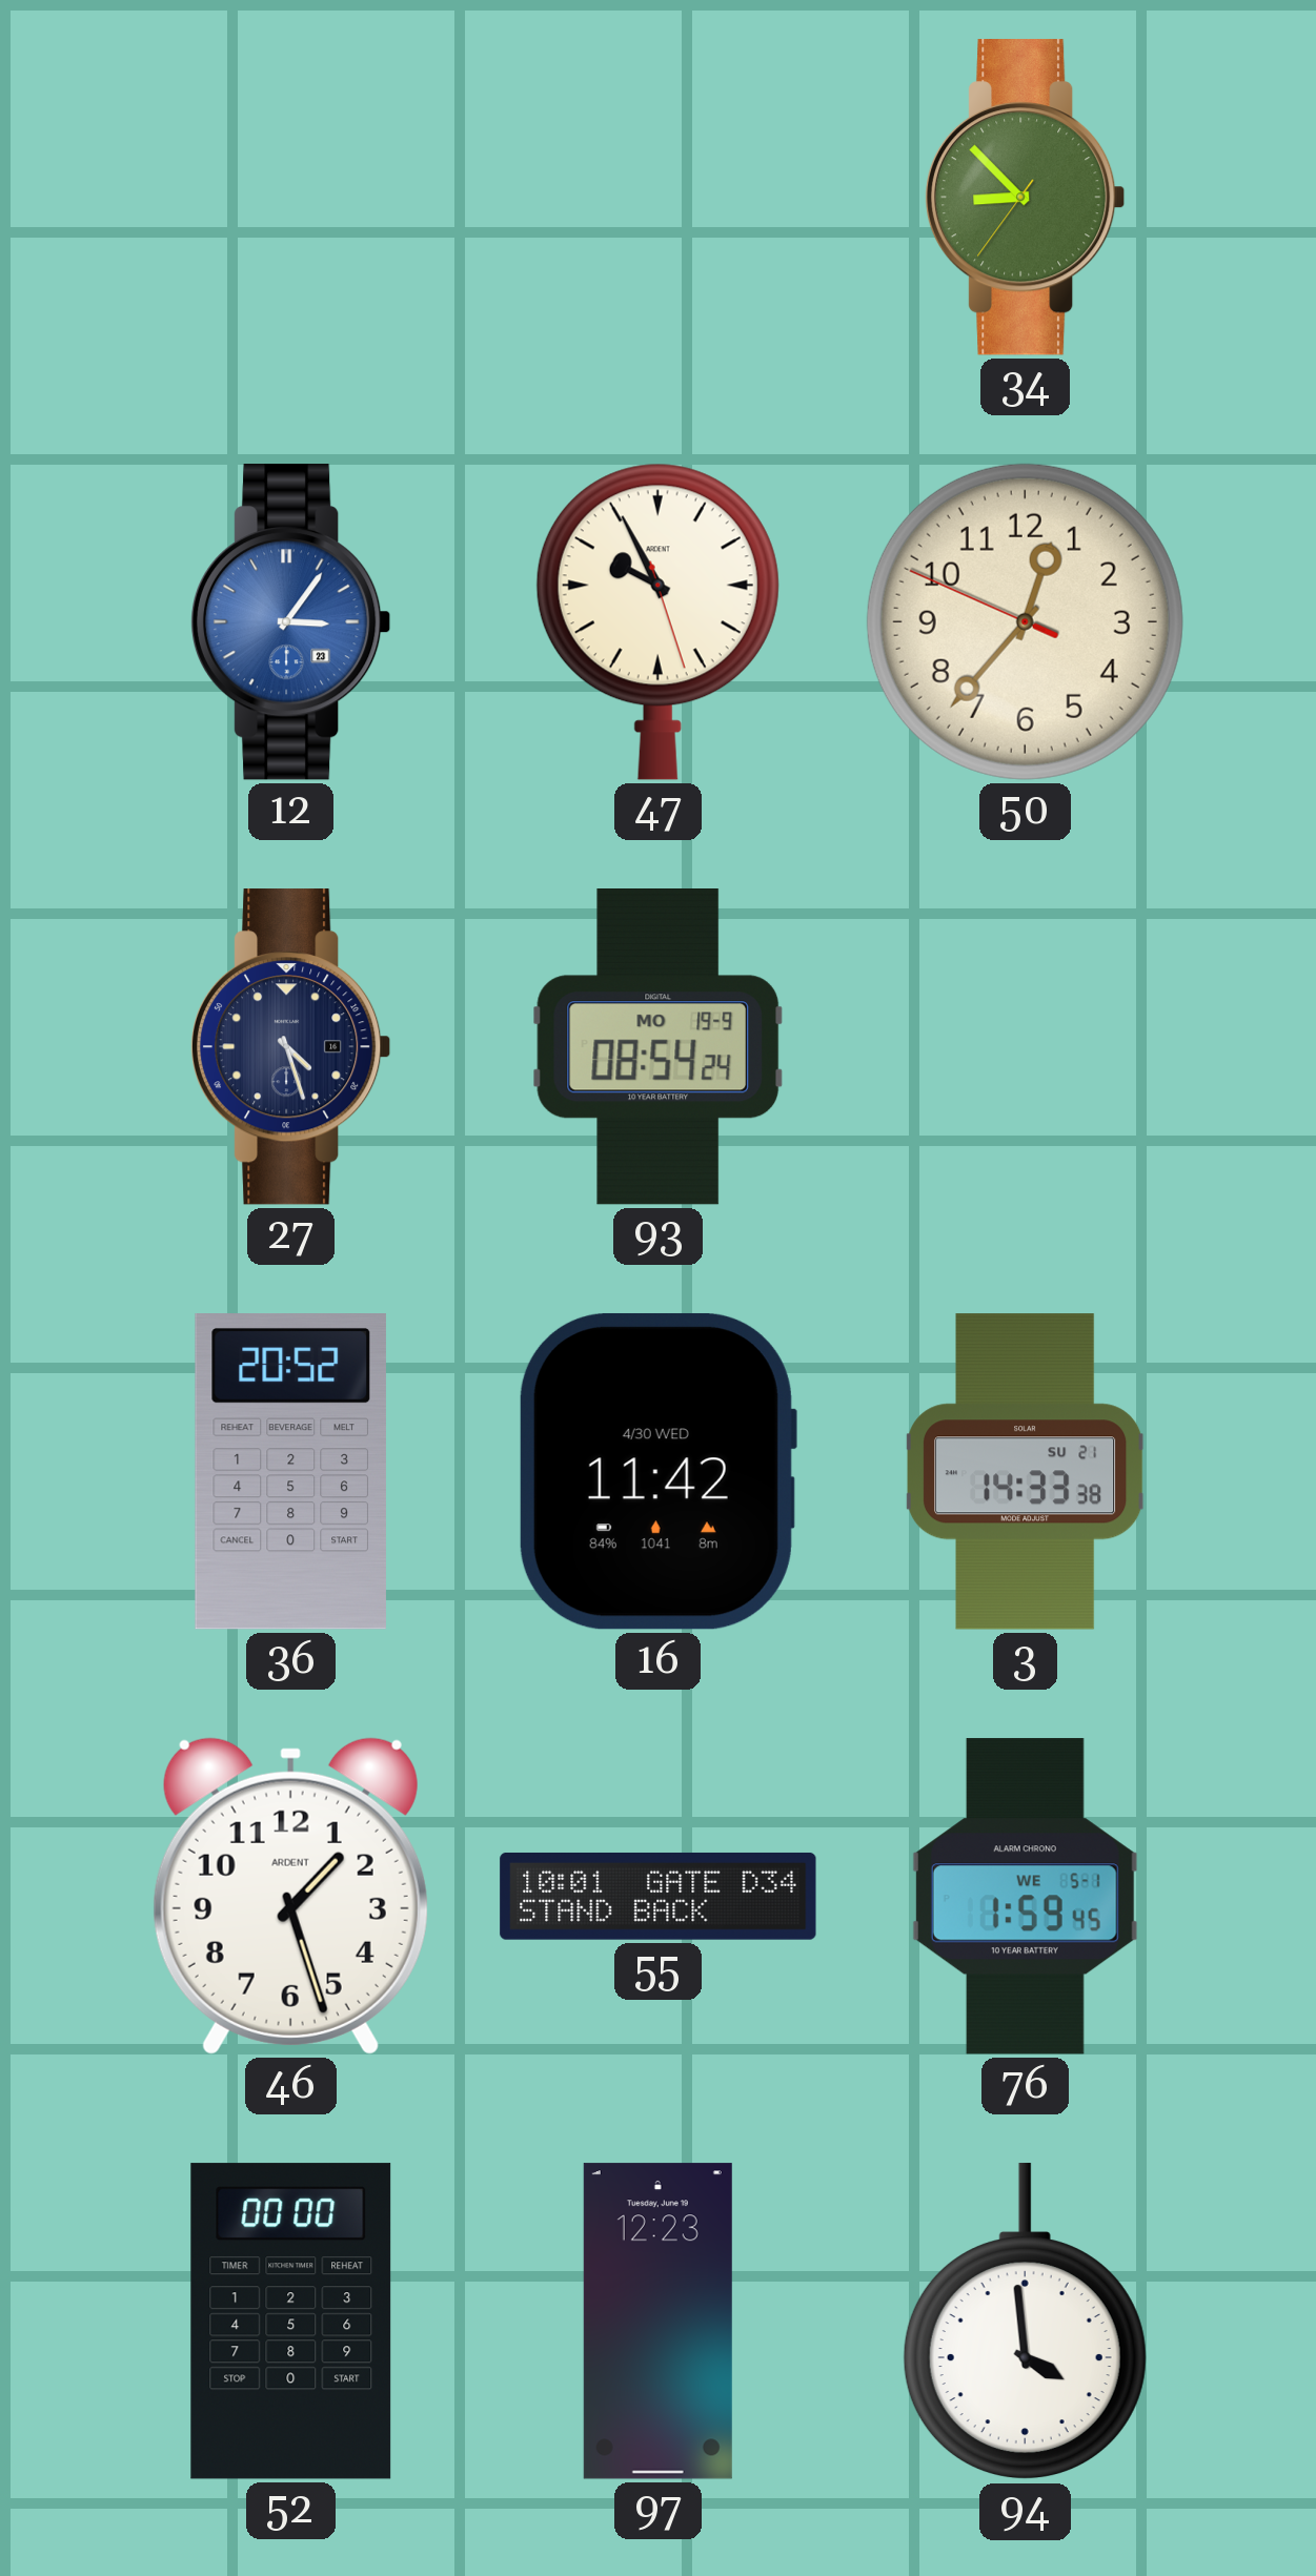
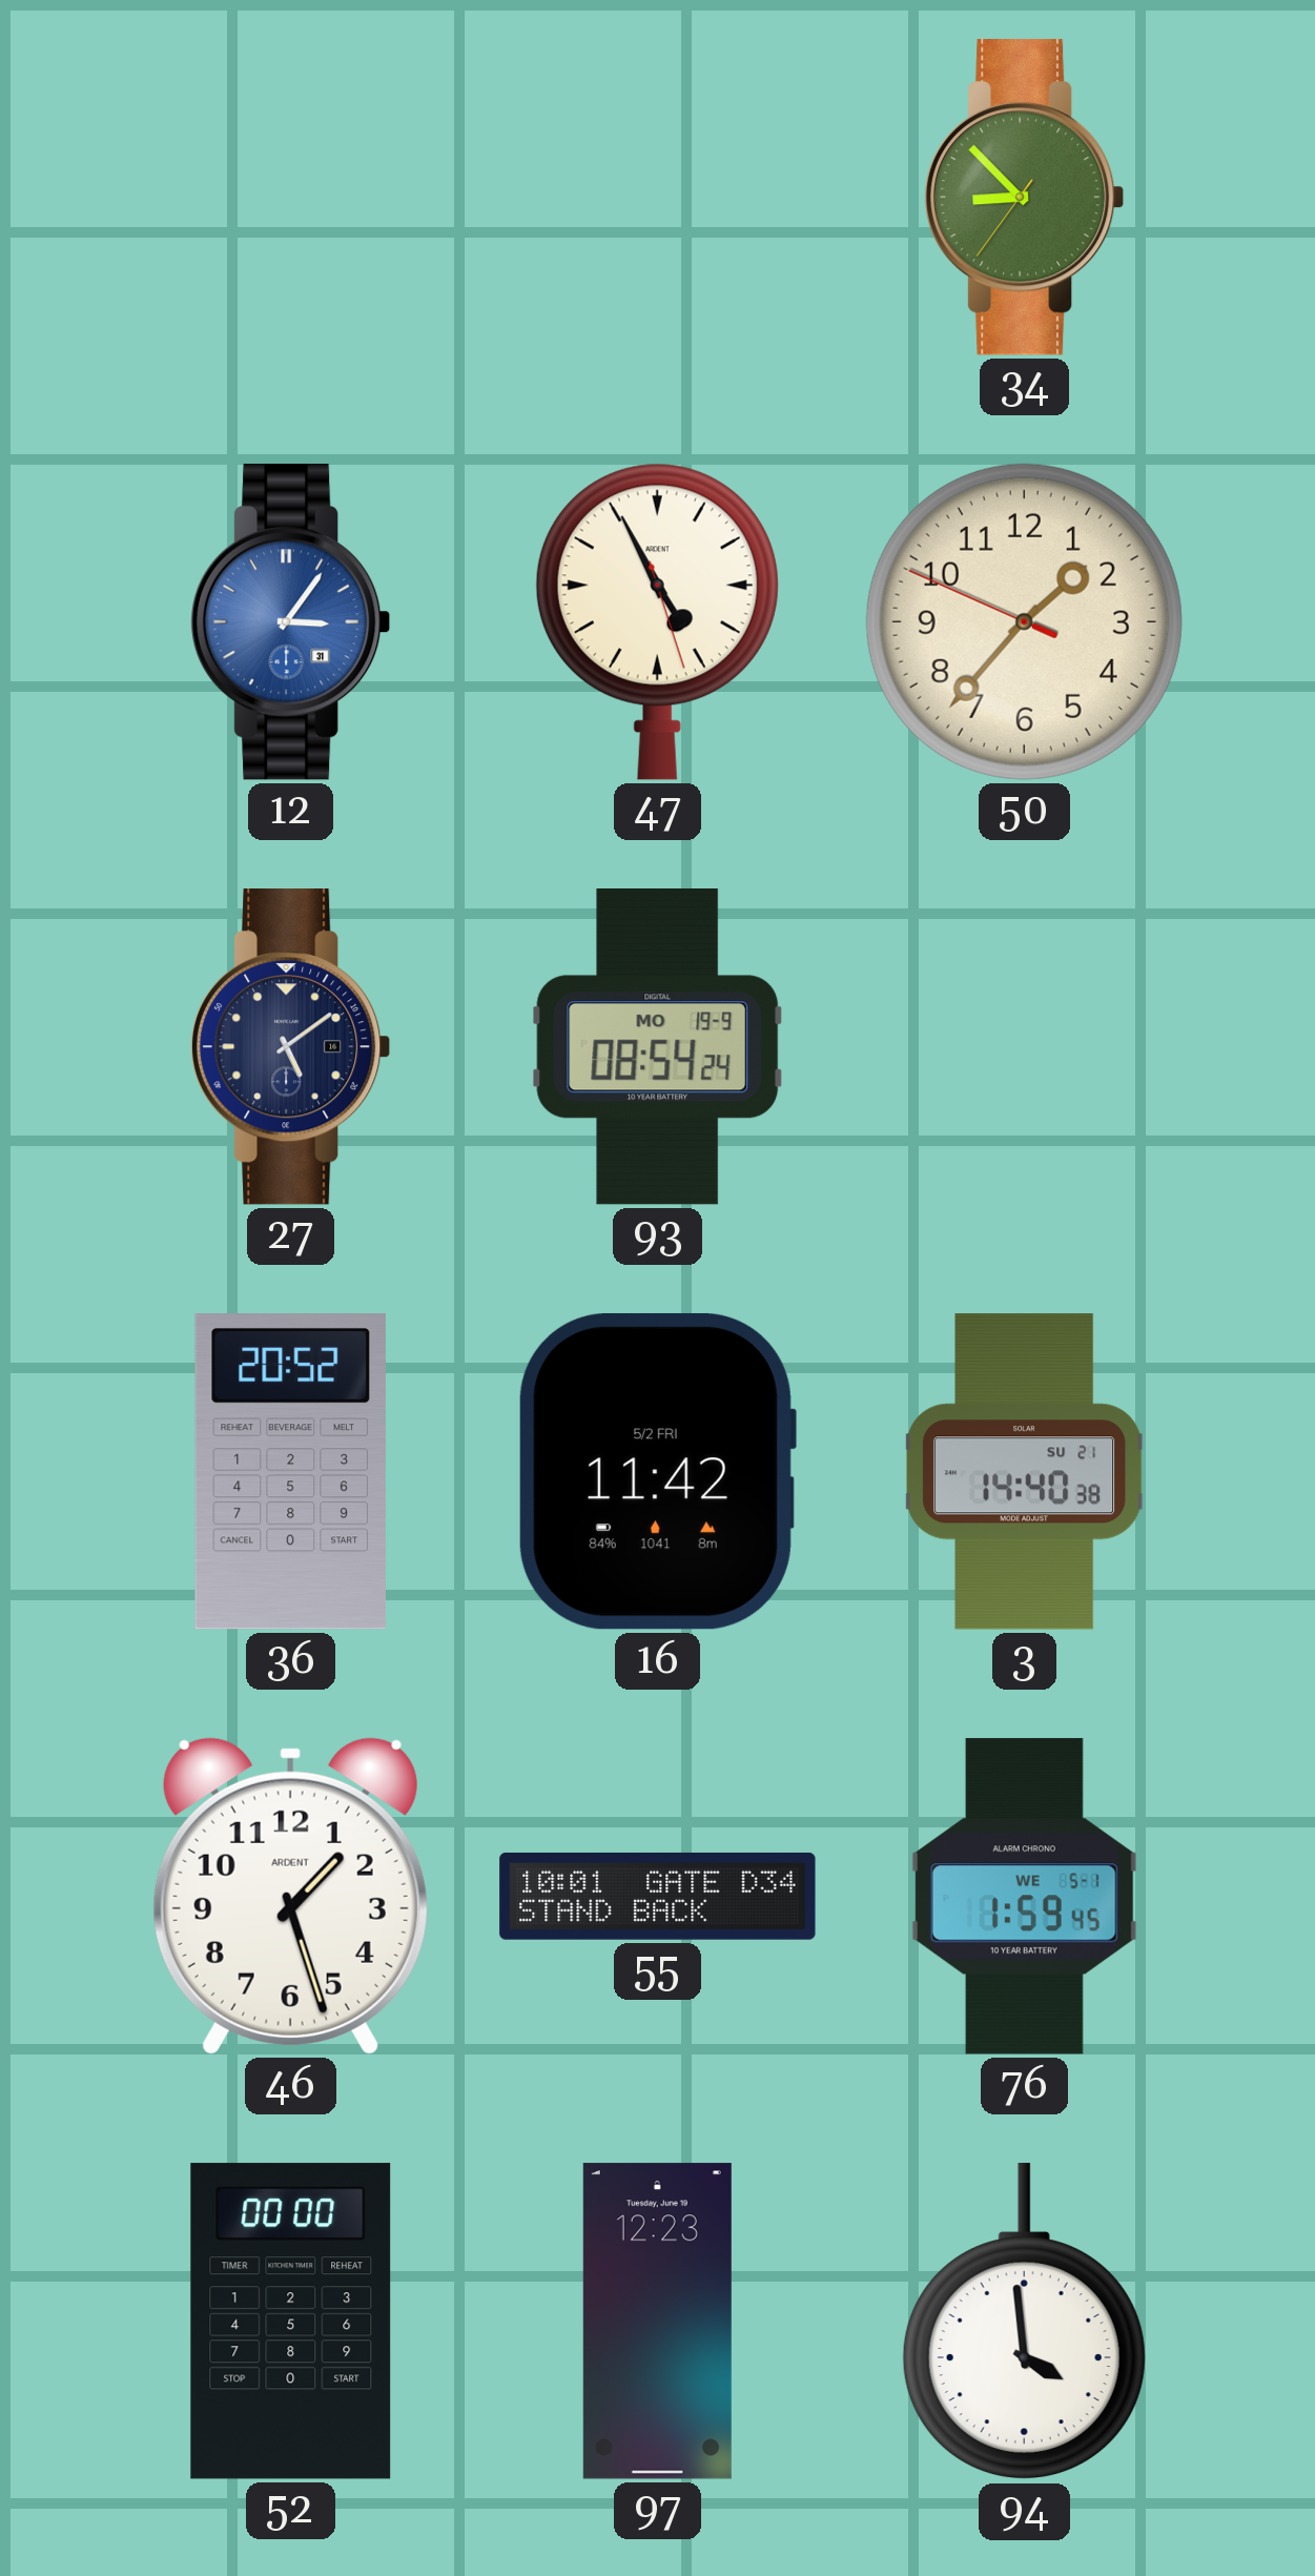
12 date: 23 -> 31 (291, 622)
47: 9:55 -> 4:55 (657, 621)
50: 12:36 -> 1:36 (1024, 621)
27: 4:27 -> 5:09 (291, 1047)
16 date: 4/30 WED -> 5/2 FRI (657, 1471)
3: 14:33 -> 14:40 (1024, 1472)
